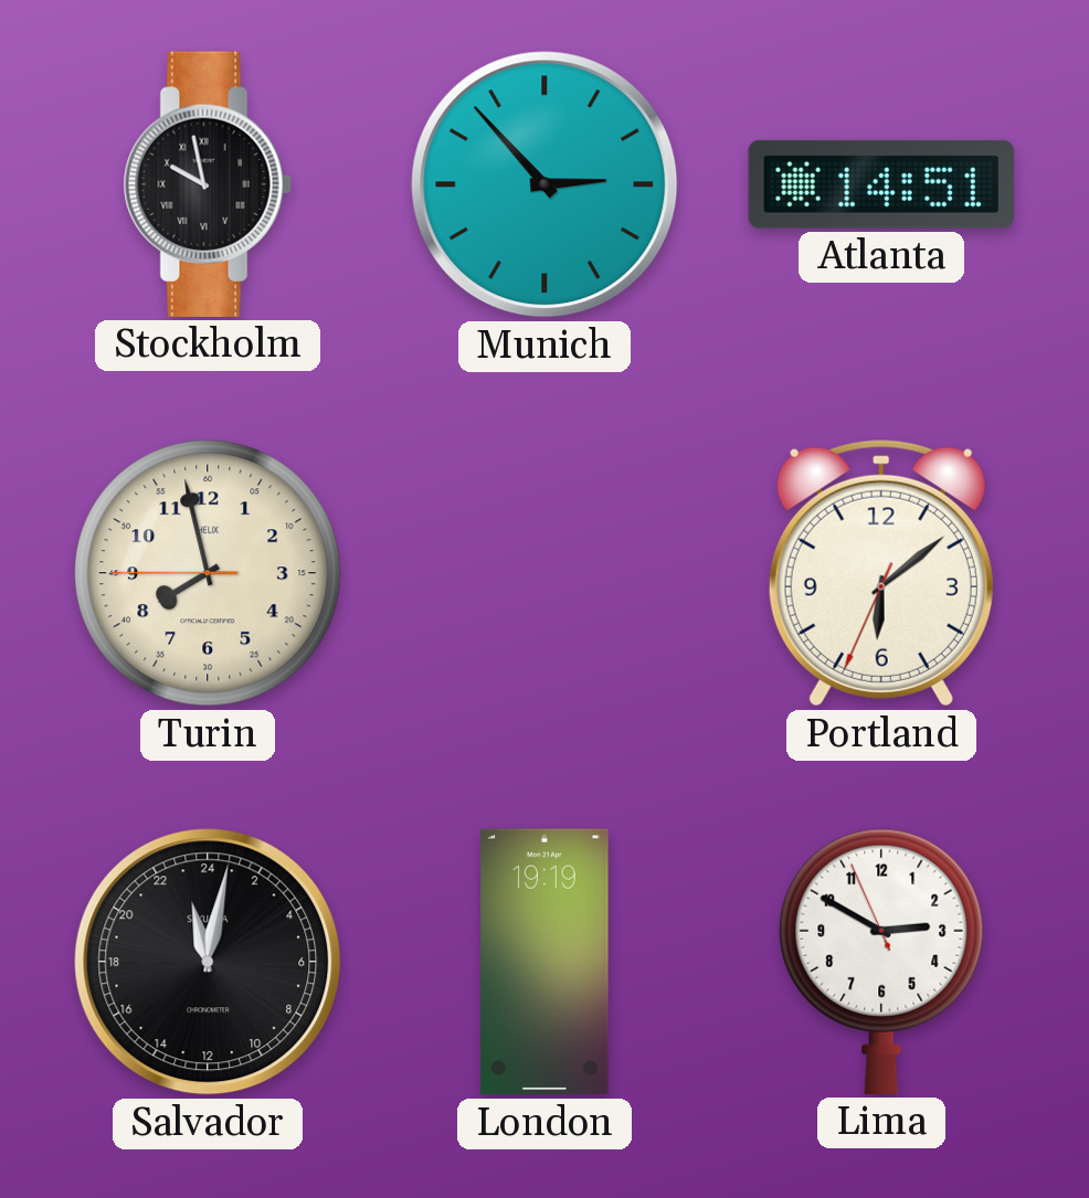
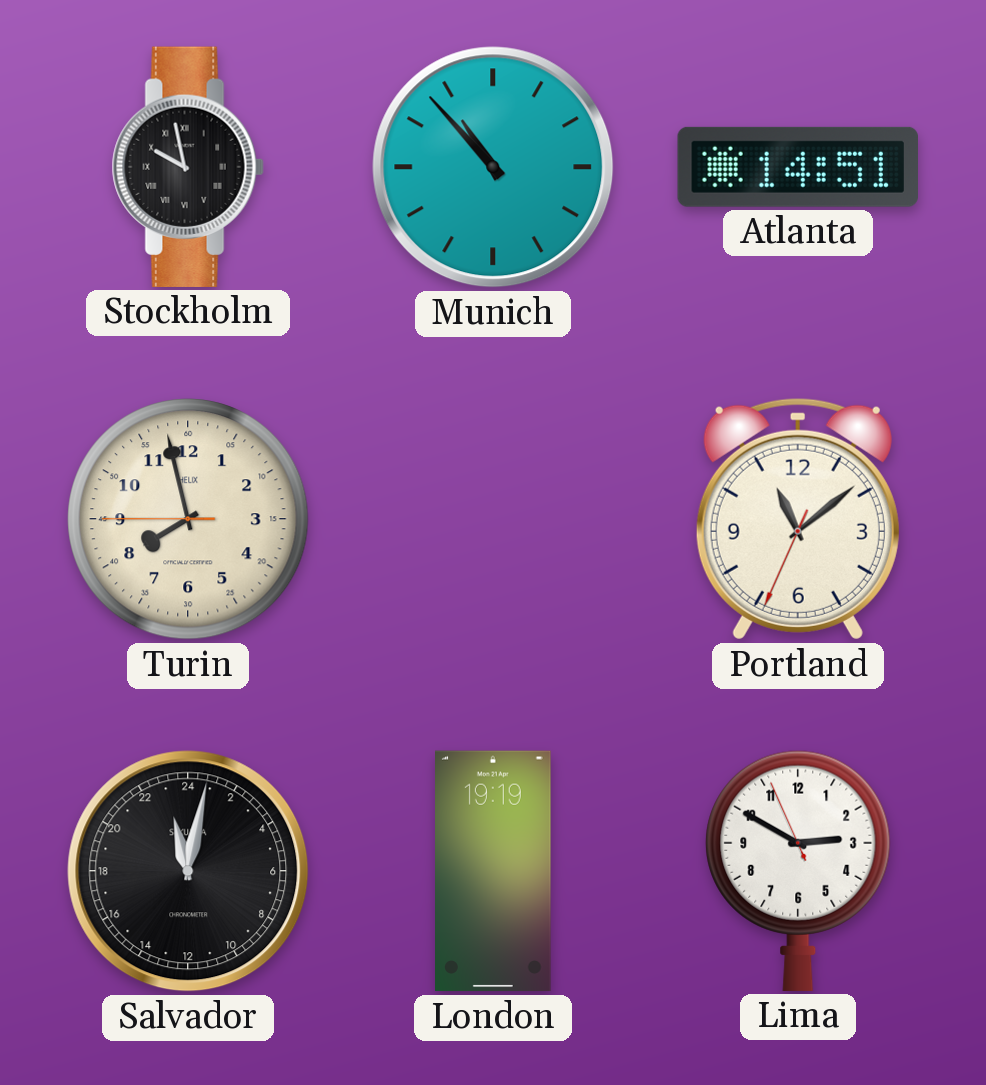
Munich: 2:53 -> 10:53 (493, 167)
Portland: 6:08 -> 11:08 (798, 519)
